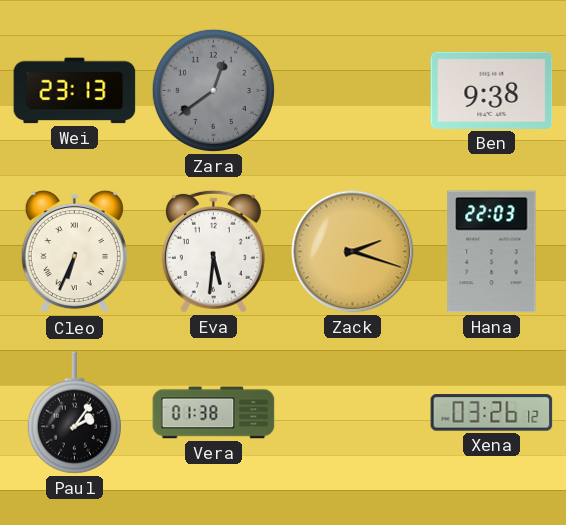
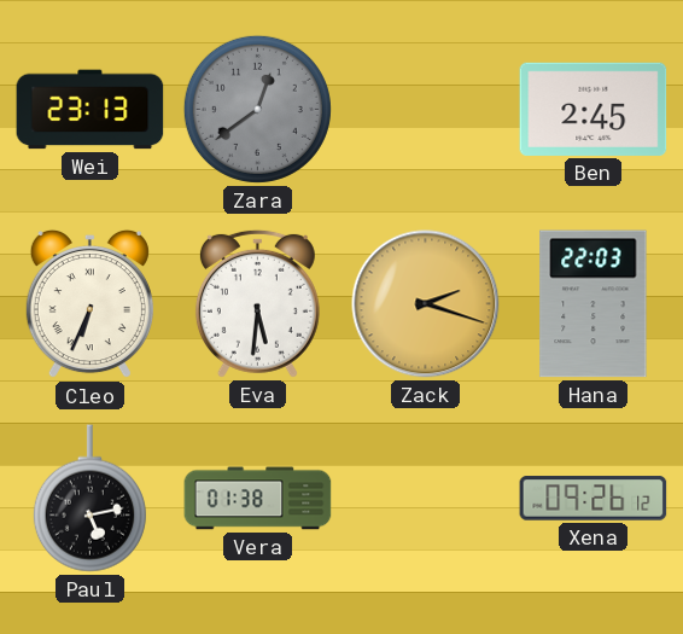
Ben: 9:38 -> 2:45 (594, 109)
Paul: 2:06 -> 5:13 (89, 499)
Xena: 03:26 -> 09:26 (594, 499)
